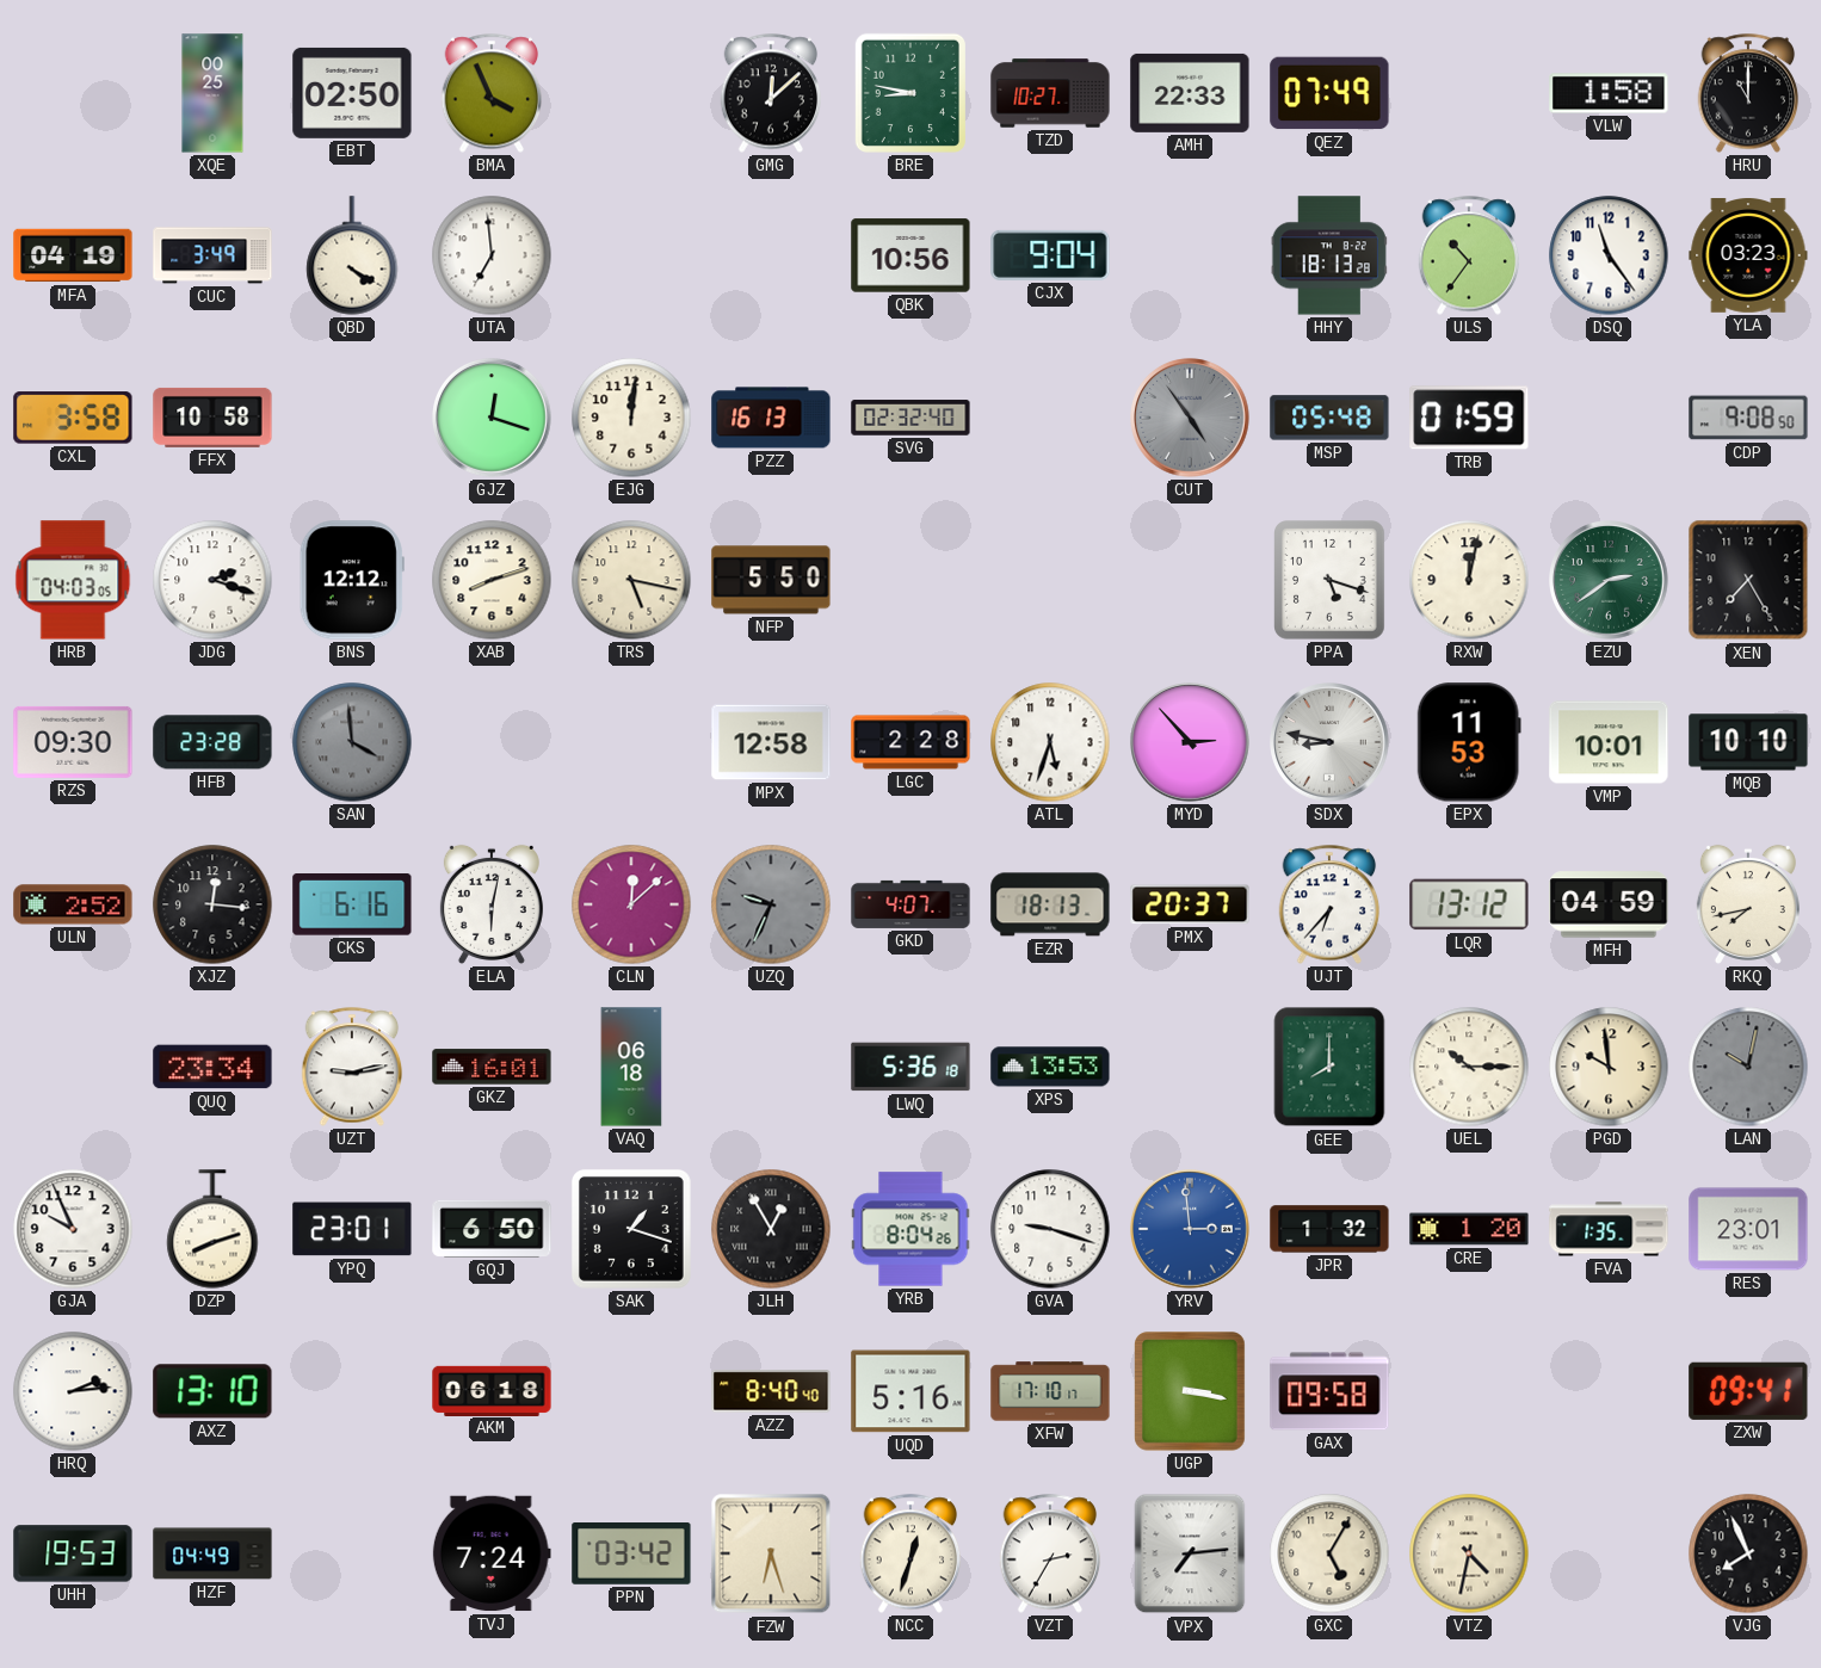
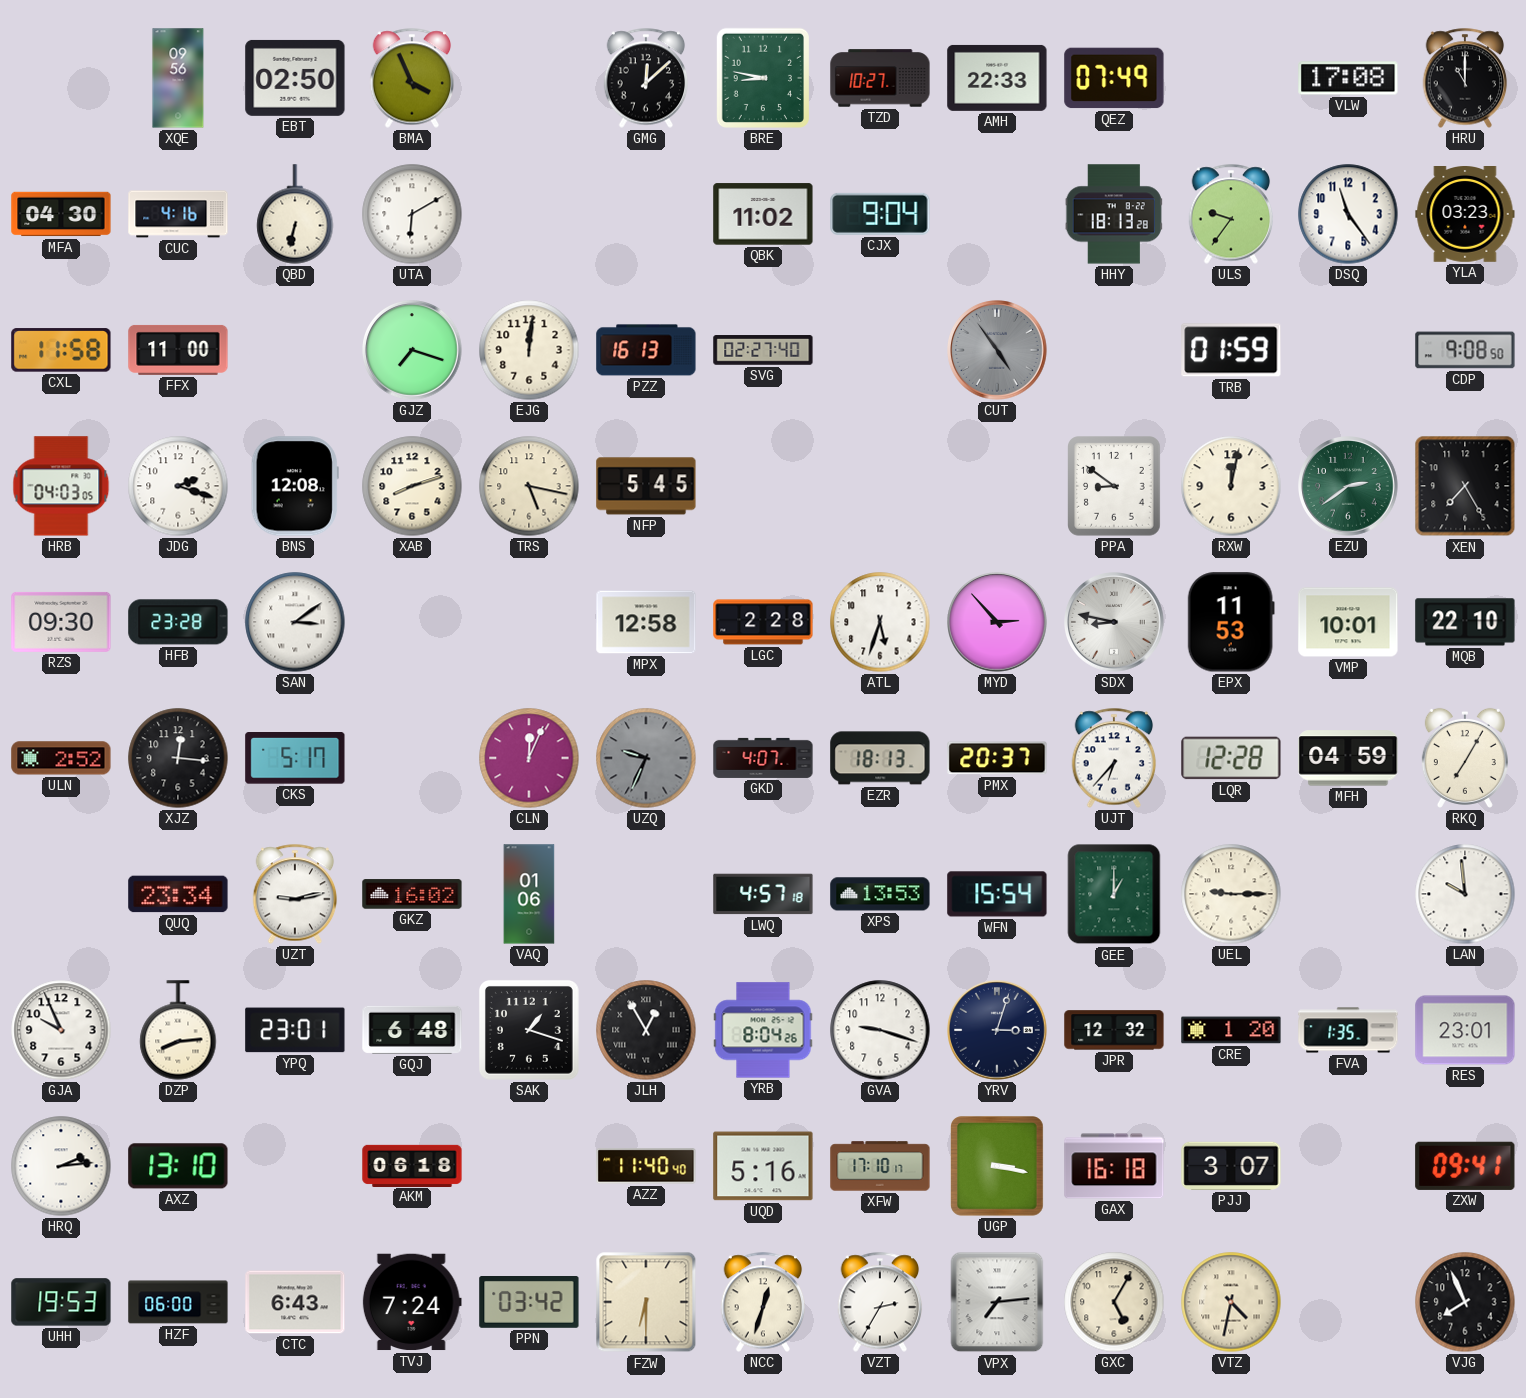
XQE: 00:25 -> 09:56 (178, 78)
VLW: 1:58 -> 17:08 (1348, 78)
MFA: 04:19 -> 04:30 (61, 214)
CUC: 3:49 -> 4:16 (178, 214)
QBD: 4:20 -> 6:32 (295, 214)
UTA: 6:59 -> 6:10 (412, 214)
QBK: 10:56 -> 11:02 (763, 214)
ULS: 10:36 -> 9:36 (1231, 214)
CXL: 3:58 -> 11:58 (61, 350)
FFX: 10:58 -> 11:00 (178, 350)
GJZ: 12:18 -> 7:18 (412, 350)
SVG: 02:32 -> 02:27 (763, 350)
MSP: 05:48 -> none (1329, 418)
BNS: 12:12 -> 12:08 (295, 486)
NFP: 5:50 -> 5:45 (646, 486)
PPA: 5:18 -> 8:51 (1114, 486)
SAN: 3:59 -> 3:09 (295, 622)
SAN dial: grey -> white (295, 622)
MQB: 10:10 -> 22:10 (1465, 622)
CKS: 6:16 -> 5:17 (295, 759)
ELA: 6:02 -> none (492, 904)
CLN: 12:08 -> 12:04 (529, 758)
LQR: 13:12 -> 12:28 (1231, 758)
RKQ: 7:43 -> 7:05 (1465, 758)
GKZ: 16:01 -> 16:02 (412, 894)
VAQ: 06:18 -> 01:06 (529, 894)
LWQ: 5:36 -> 4:57 (763, 894)
WFN: none -> 15:54 (997, 894)
GEE: 8:00 -> 1:00 (1114, 894)
UEL: 10:15 -> 9:15 (1231, 894)
PGD: 9:59 -> none (1609, 1067)
LAN: 10:02 -> 9:59 (1465, 894)
LAN dial: grey -> white (1465, 894)
DZP: 8:12 -> 8:14 (178, 1030)
GQJ: 6:50 -> 6:48 (412, 1030)
YRV: 2:59 -> 3:03 (997, 1030)
YRV dial: blue -> navy (997, 1030)
JPR: 1:32 -> 12:32 (1114, 1030)
AZZ: 8:40 -> 11:40 (646, 1166)
GAX: 09:58 -> 16:18 (1114, 1166)
PJJ: none -> 3:07 (1231, 1166)
HZF: 04:49 -> 06:00 (178, 1302)
CTC: none -> 6:43 (295, 1302)
FZW: 6:27 -> 6:30 (646, 1302)
